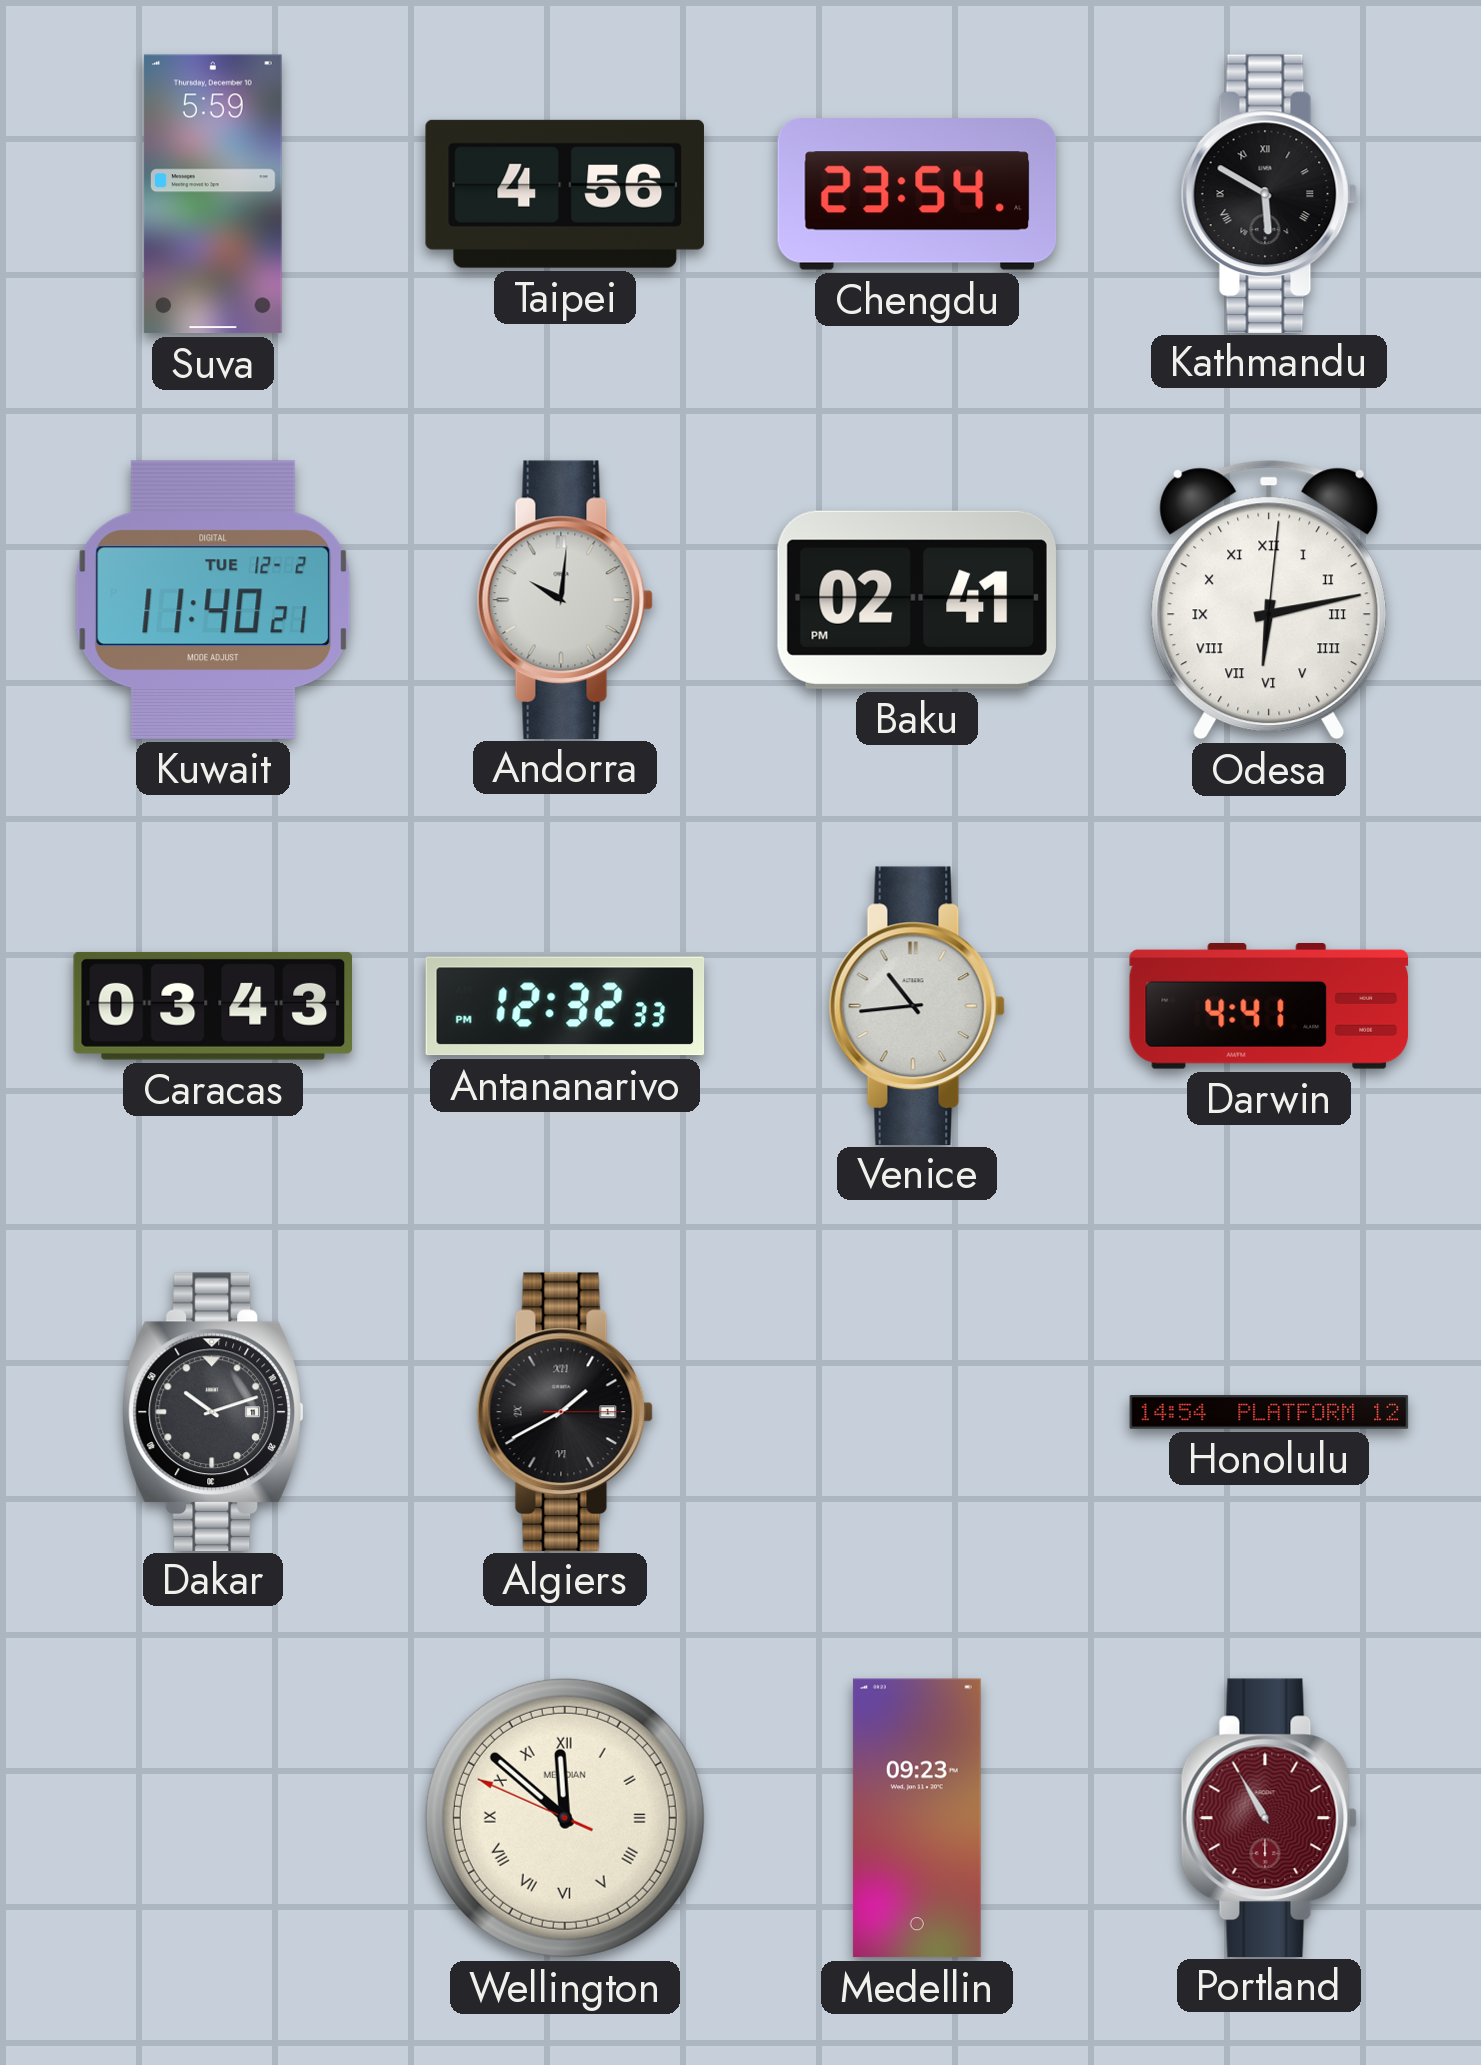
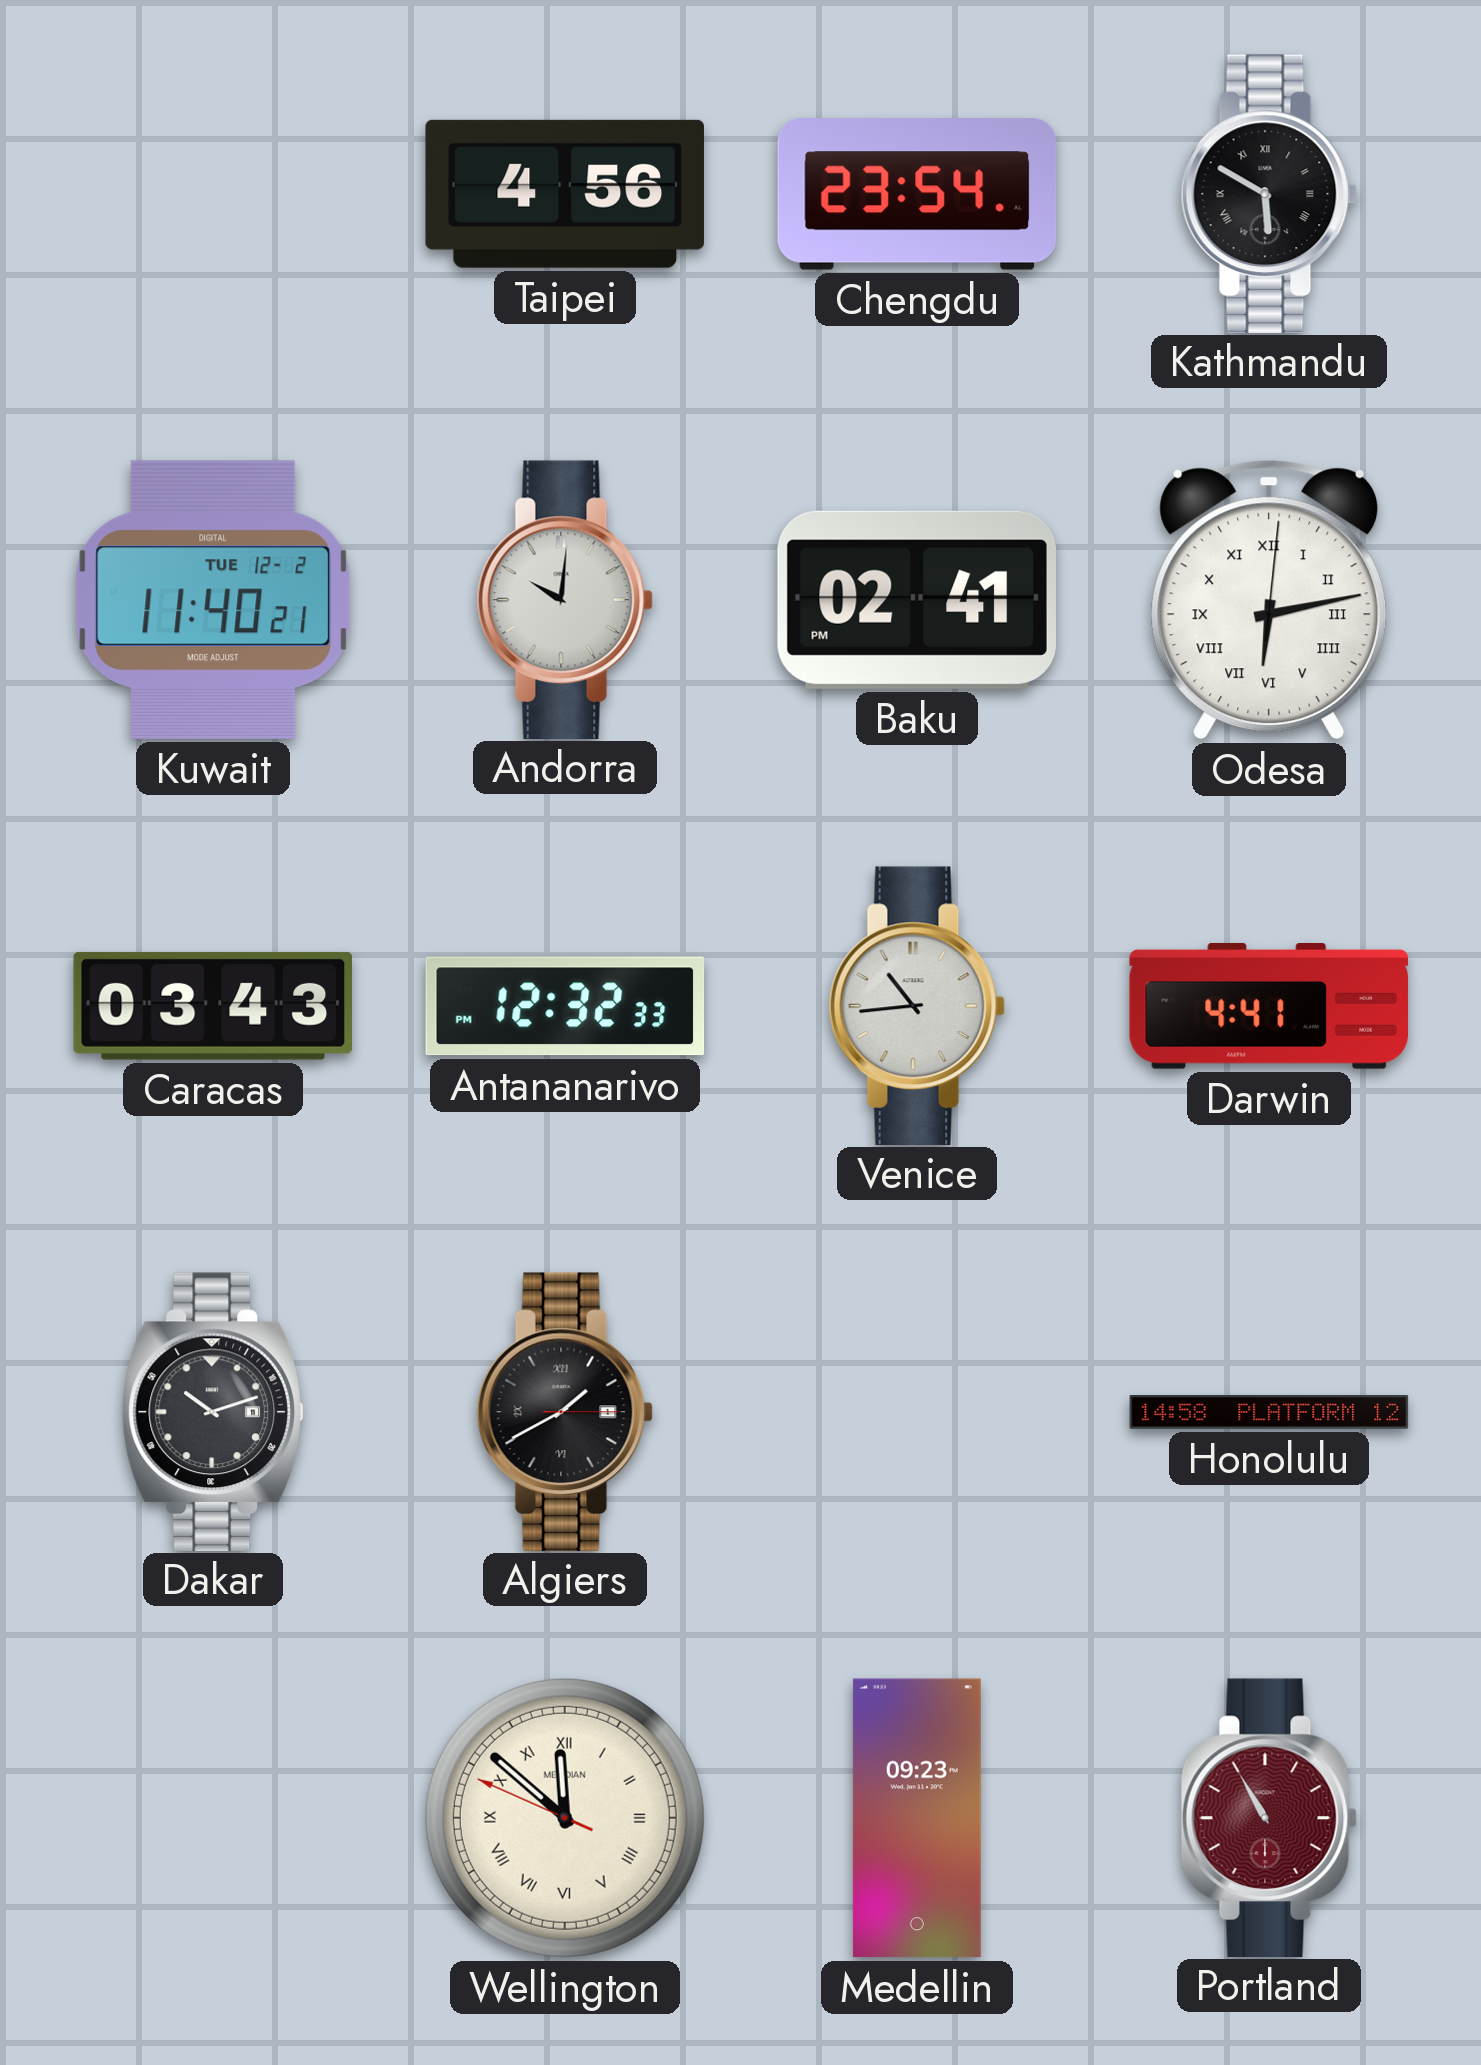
Suva: 5:59 -> none (213, 194)
Honolulu: 14:54 -> 14:58 (1269, 1413)
